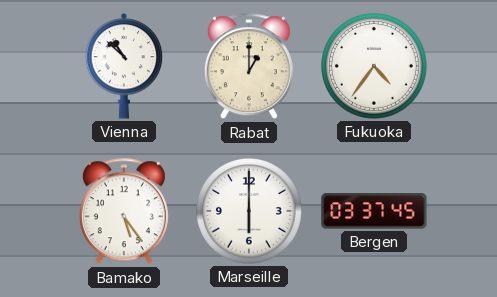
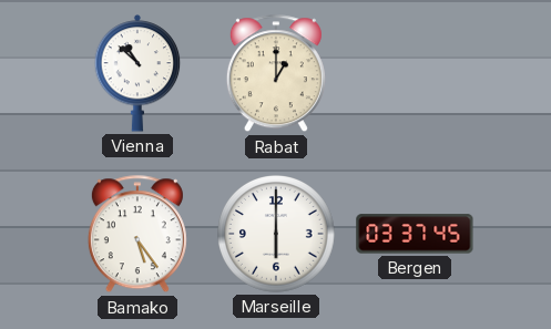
Fukuoka: 4:36 -> none (375, 67)
